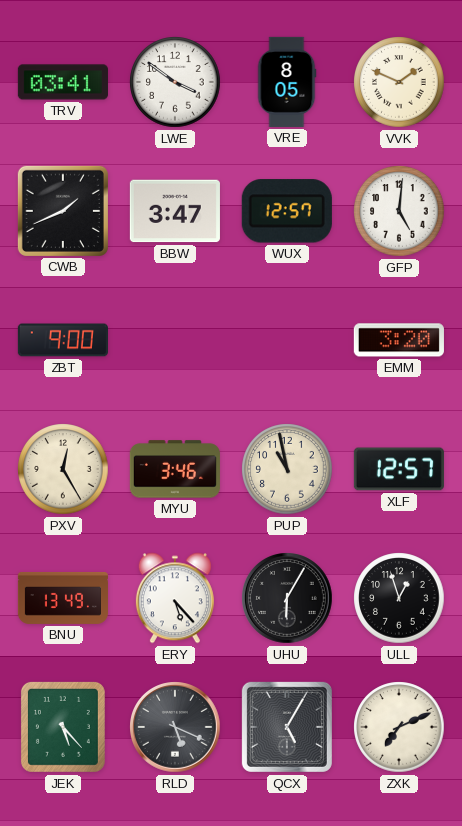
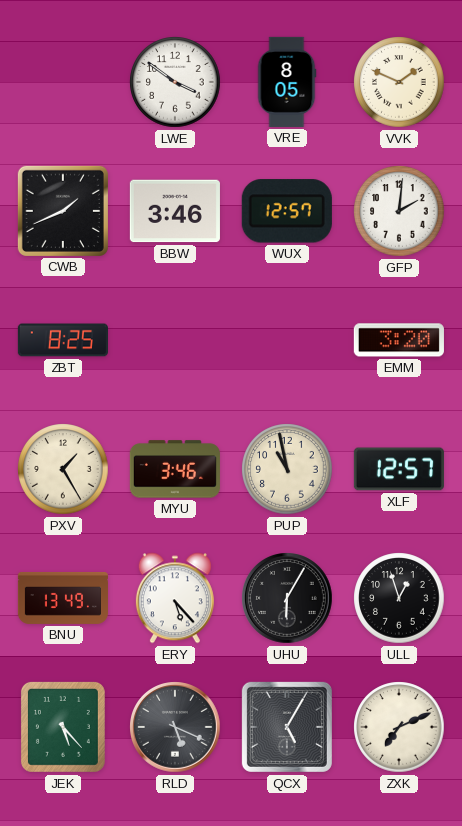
TRV: 03:41 -> none (63, 82)
BBW: 3:47 -> 3:46 (175, 211)
GFP: 5:01 -> 2:01 (399, 211)
ZBT: 9:00 -> 8:25 (63, 340)
PXV: 12:25 -> 1:25 (63, 469)
